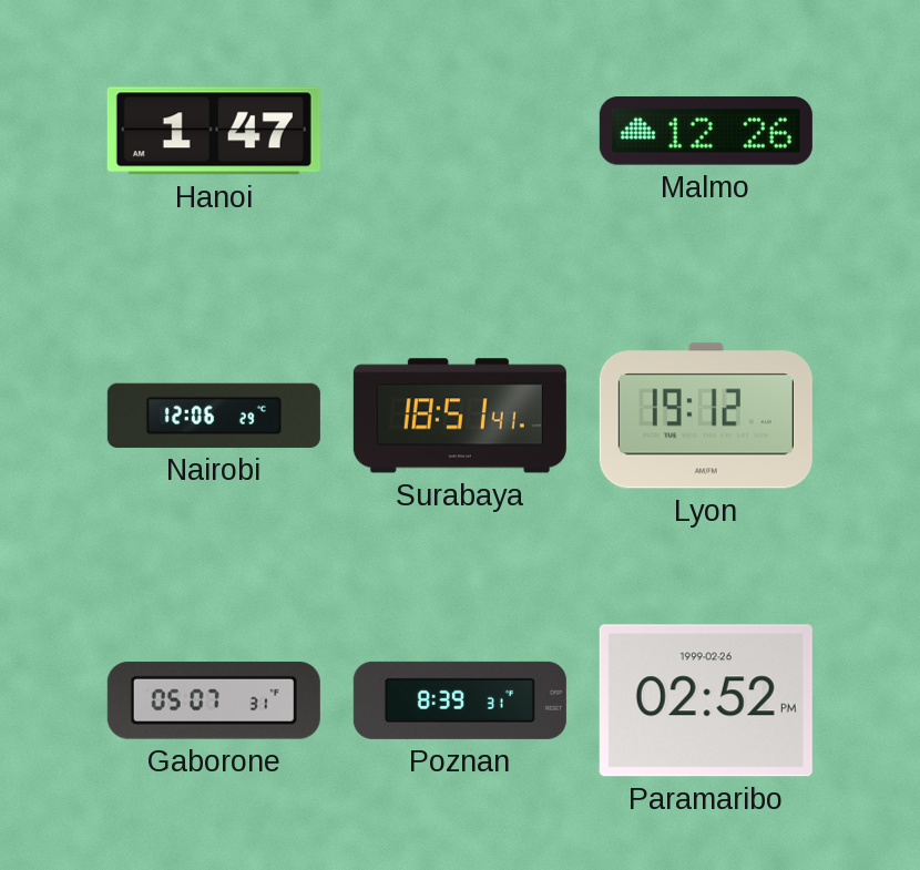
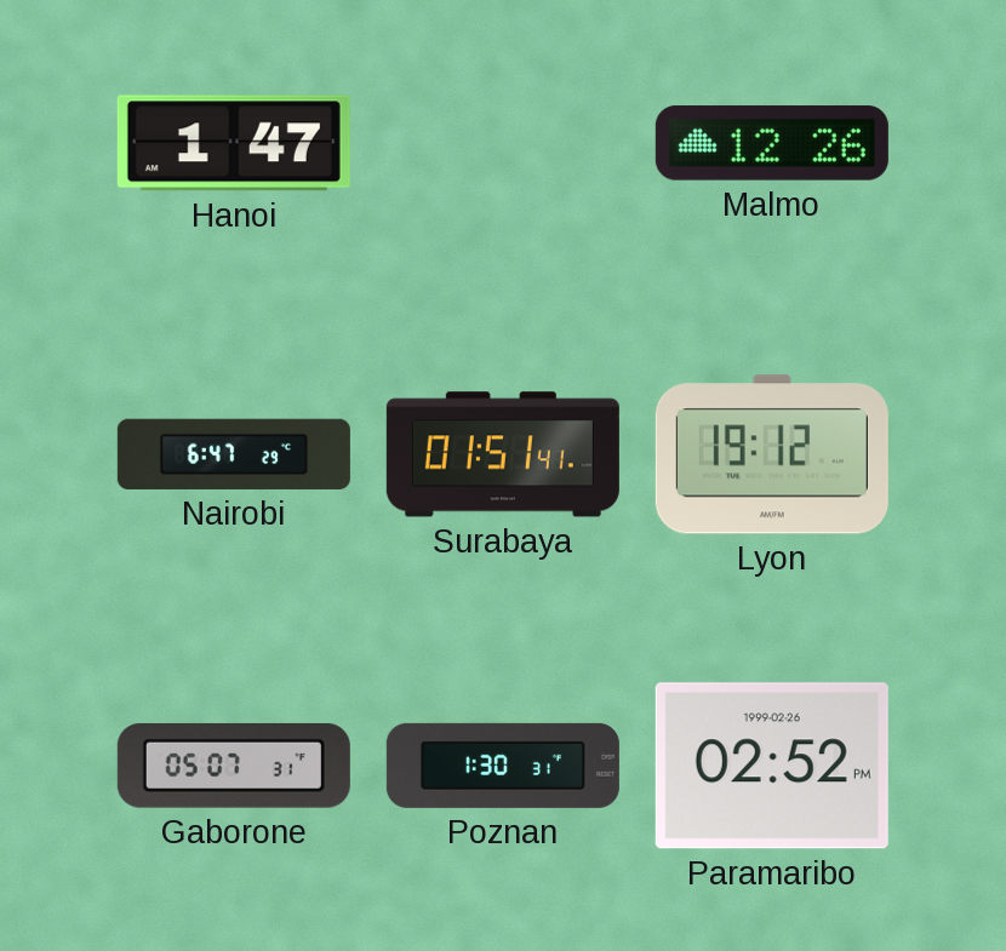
Nairobi: 12:06 -> 6:47 (234, 454)
Surabaya: 18:51 -> 01:51 (503, 454)
Poznan: 8:39 -> 1:30 (503, 766)
